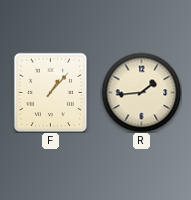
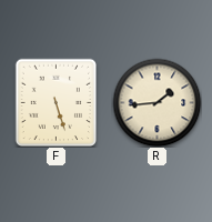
F: 1:07 -> 5:27 (55, 102)
